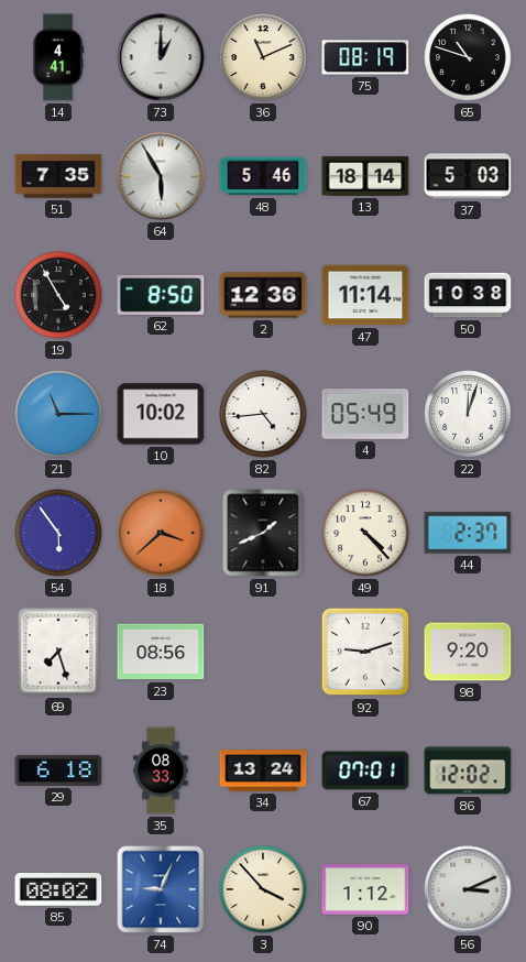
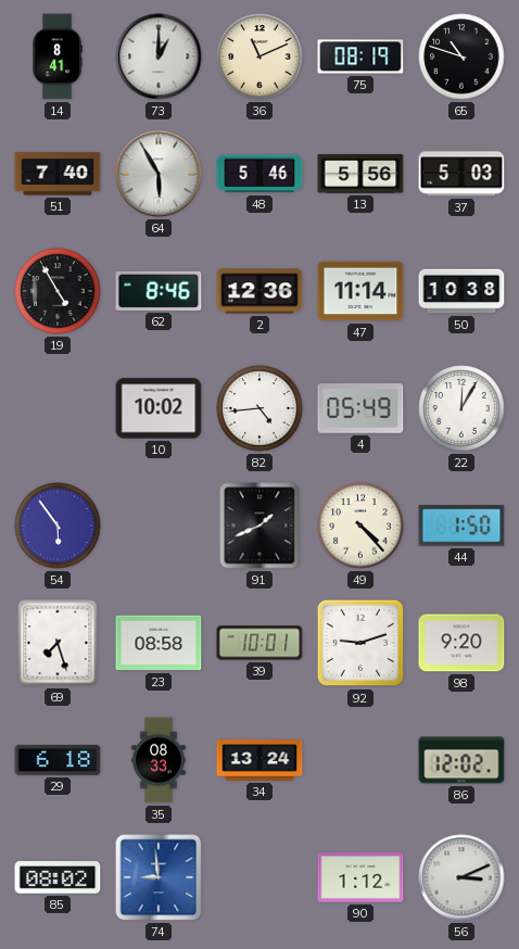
14: 4:41 -> 8:41 (56, 56)
51: 7:35 -> 7:40 (58, 174)
13: 18:14 -> 5:56 (360, 174)
62: 8:50 -> 8:46 (159, 291)
21: 11:15 -> none (58, 414)
22: 12:03 -> 12:05 (461, 408)
18: 3:38 -> none (161, 533)
44: 2:37 -> 1:50 (461, 526)
23: 08:56 -> 08:58 (159, 643)
39: none -> 10:01 (259, 643)
67: 07:01 -> none (365, 770)
74: 9:04 -> 8:59 (159, 877)
3: 3:53 -> none (263, 889)
